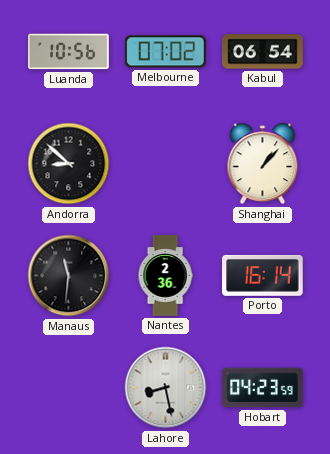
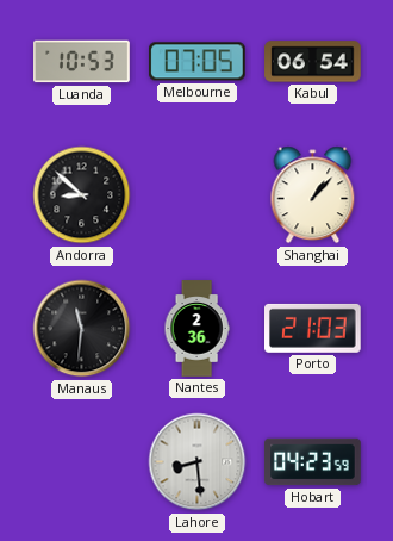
Luanda: 10:56 -> 10:53 (82, 62)
Melbourne: 07:02 -> 07:05 (198, 62)
Porto: 16:14 -> 21:03 (313, 328)
Lahore: 8:28 -> 8:29 (198, 462)
